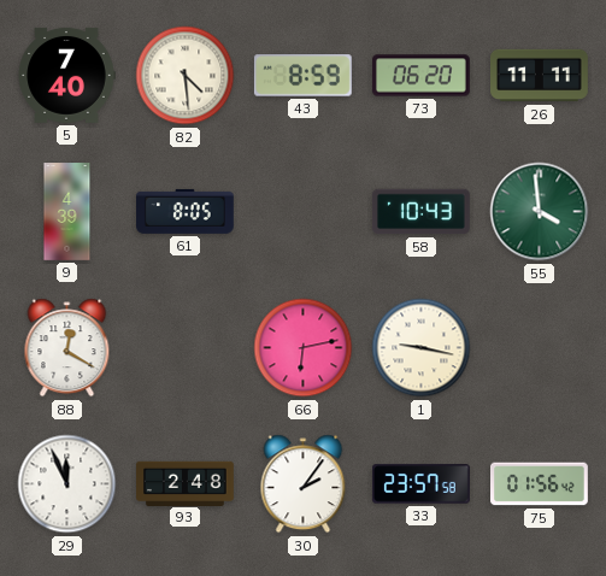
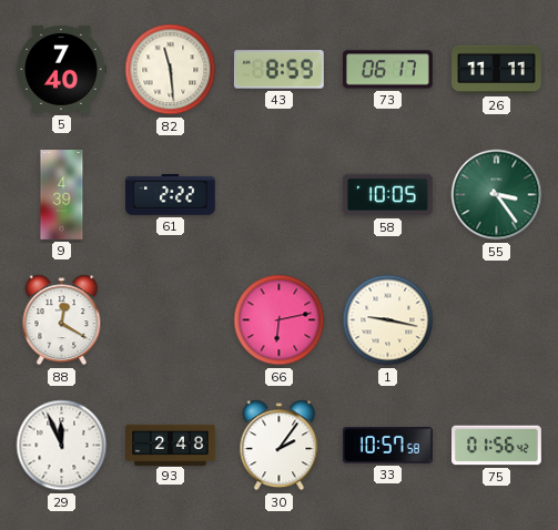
82: 4:29 -> 11:29 (171, 70)
73: 06:20 -> 06:17 (388, 70)
61: 8:05 -> 2:22 (171, 194)
58: 10:43 -> 10:05 (387, 195)
55: 3:59 -> 3:24 (497, 195)
33: 23:57 -> 10:57 (388, 446)
